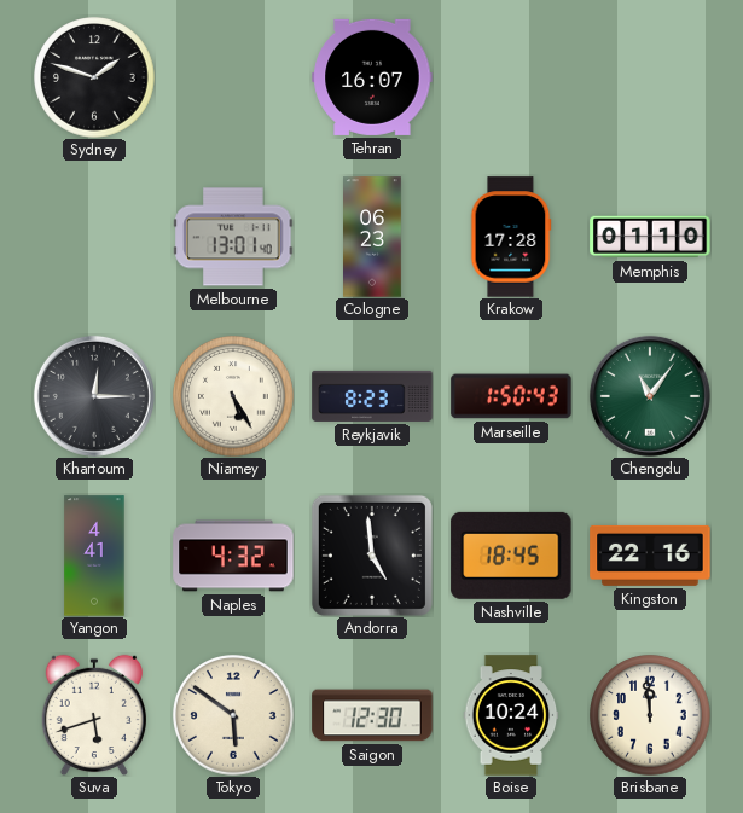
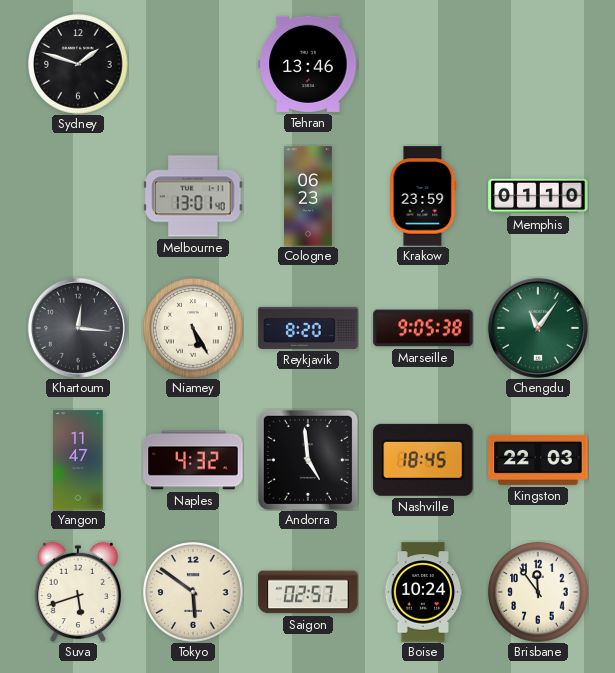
Tehran: 16:07 -> 13:46 (308, 64)
Krakow: 17:28 -> 23:59 (423, 196)
Khartoum: 12:15 -> 12:16 (78, 328)
Reykjavik: 8:23 -> 8:20 (308, 328)
Marseille: 1:50 -> 9:05 (423, 328)
Yangon: 4:41 -> 11:47 (78, 460)
Kingston: 22:16 -> 22:03 (538, 460)
Saigon: 12:30 -> 02:57 (308, 592)
Brisbane: 11:59 -> 11:54 (538, 592)
